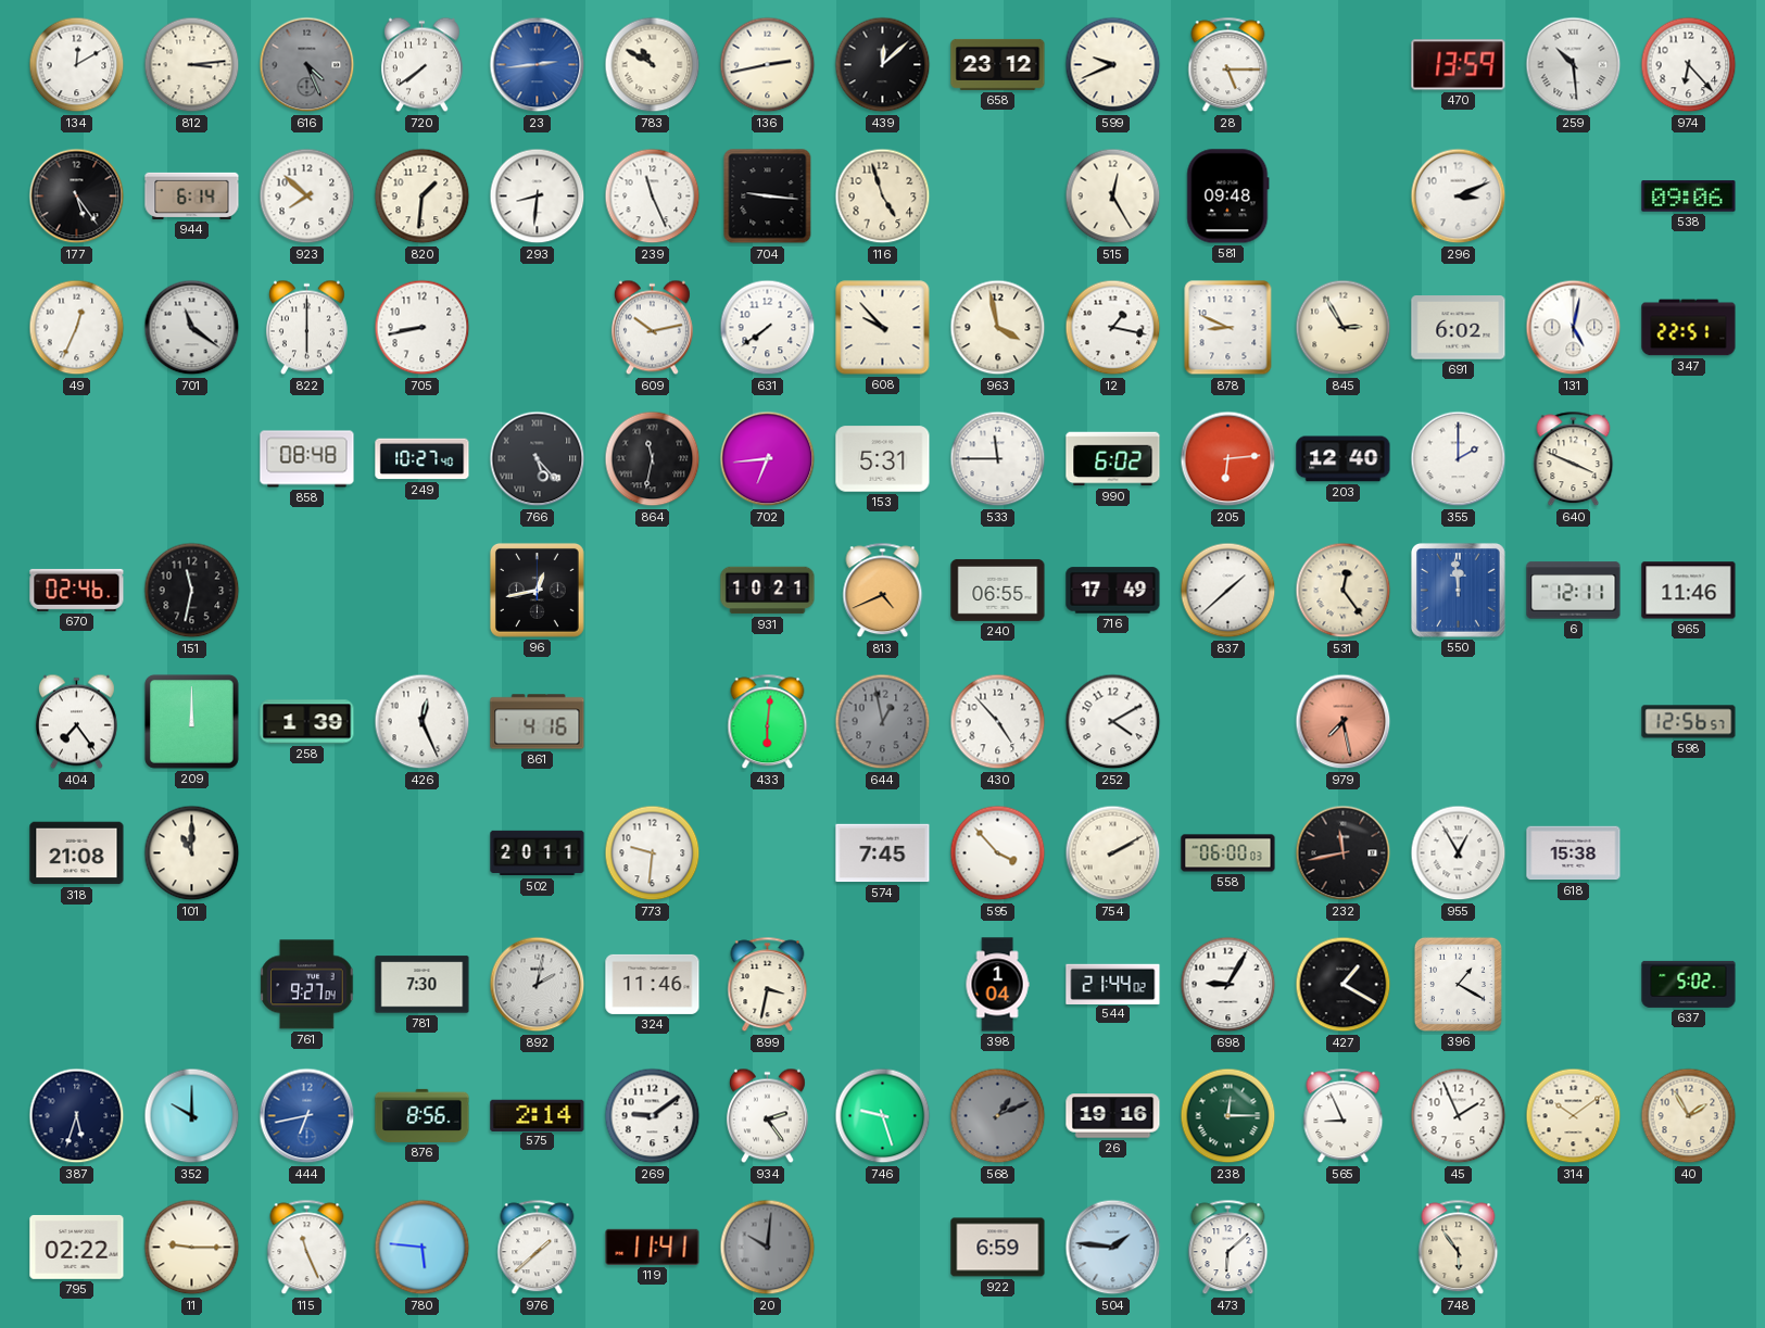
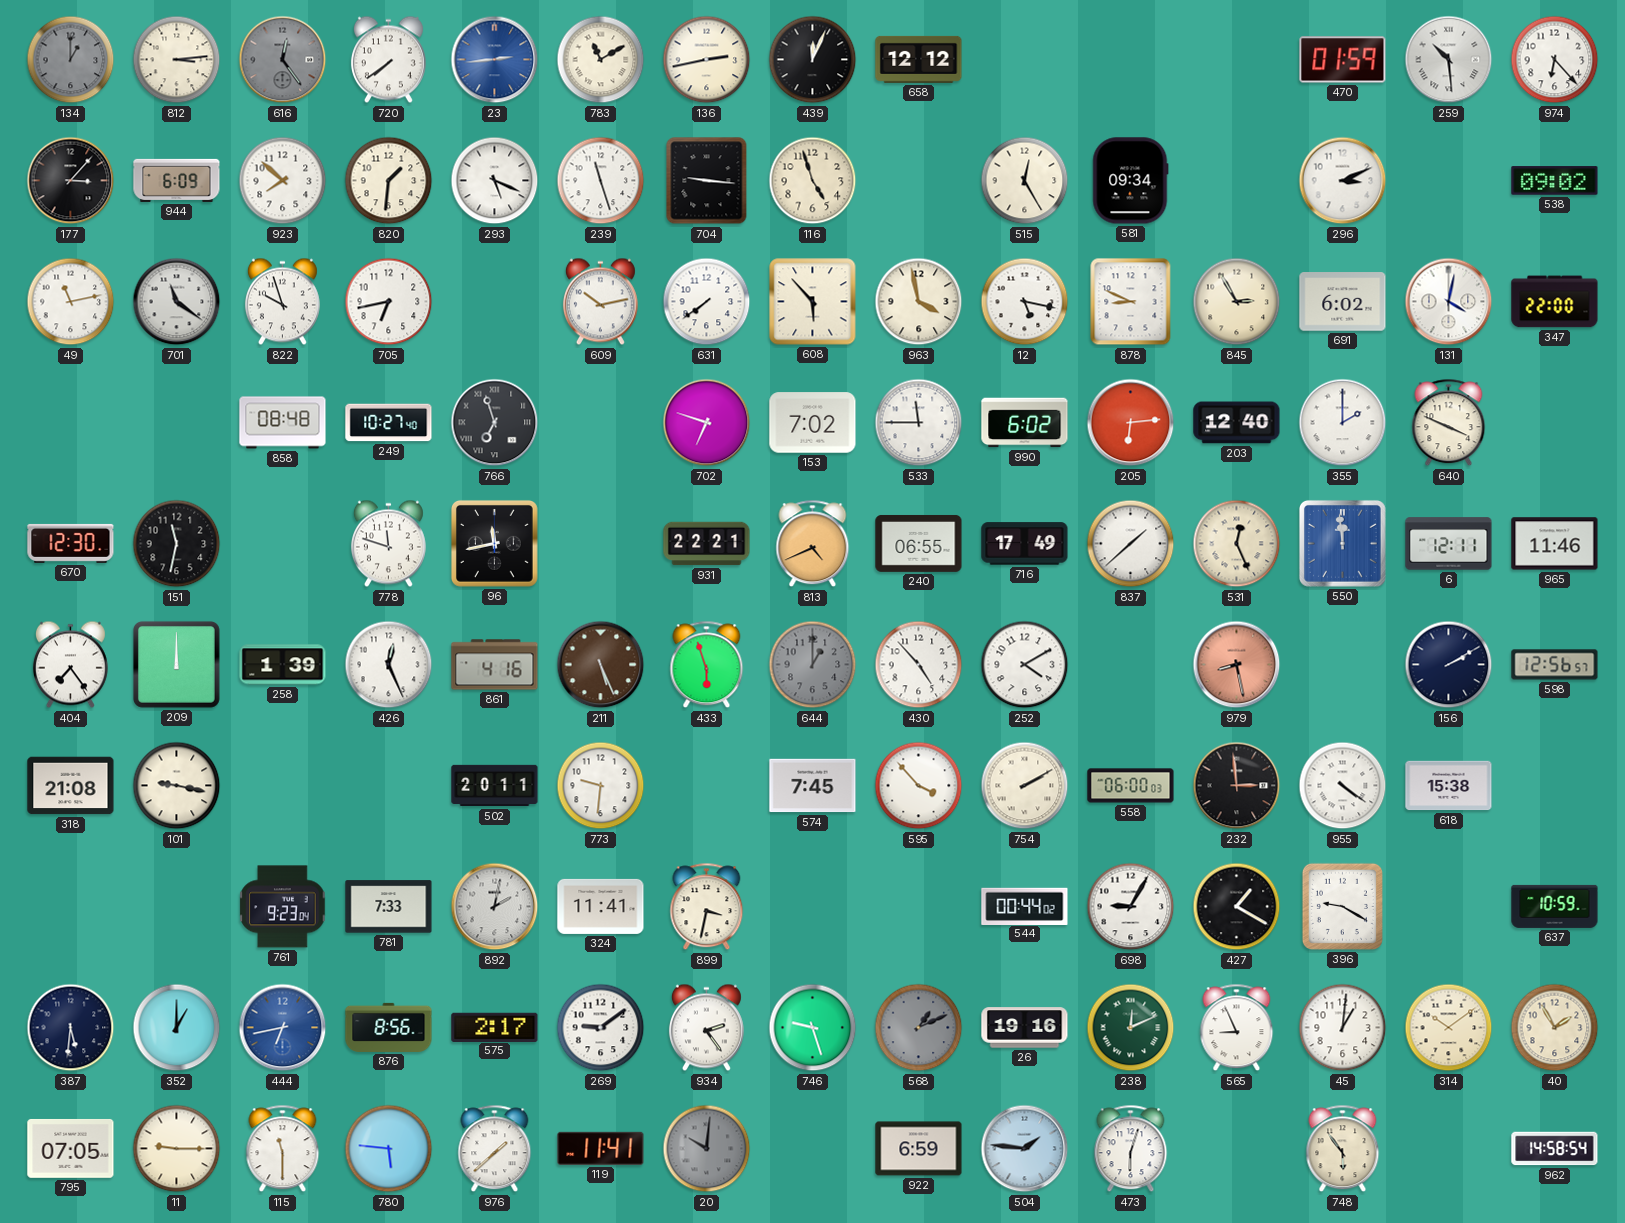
134: 12:10 -> 1:00 (71, 60)
134 dial: white -> grey (71, 60)
616: 4:26 -> 12:24 (283, 60)
783: 10:50 -> 11:10 (601, 60)
439: 12:08 -> 12:04 (813, 60)
658: 23:12 -> 12:12 (919, 59)
599: 9:41 -> none (1113, 65)
28: 5:15 -> none (1228, 65)
470: 13:59 -> 01:59 (1343, 60)
177: 5:24 -> 3:07 (71, 181)
944: 6:14 -> 6:09 (177, 180)
293: 8:31 -> 5:19 (495, 181)
239: 11:26 -> 11:27 (601, 181)
581: 09:48 -> 09:34 (1131, 181)
538: 09:06 -> 09:02 (1555, 181)
49: 12:34 -> 11:13 (71, 302)
822: 6:00 -> 9:57 (282, 302)
705: 8:43 -> 6:43 (389, 302)
608: 9:53 -> 5:53 (813, 302)
12: 1:17 -> 5:17 (1025, 302)
131: 5:02 -> 4:02 (1449, 302)
347: 22:51 -> 22:00 (1555, 302)
766: 5:23 -> 6:57 (495, 423)
864: 11:32 -> none (653, 459)
702: 6:44 -> 6:48 (707, 423)
153: 5:31 -> 7:02 (813, 423)
670: 02:46 -> 12:30 (71, 543)
778: none -> 11:48 (388, 544)
96: 12:43 -> 11:43 (494, 543)
931: 10:21 -> 22:21 (707, 544)
531: 12:24 -> 12:26 (1237, 544)
211: none -> 5:26 (601, 665)
433: 6:01 -> 5:57 (707, 665)
644: 12:58 -> 1:00 (813, 665)
979: 7:28 -> 8:28 (1237, 665)
156: none -> 2:10 (1449, 665)
101: 11:00 -> 9:17 (177, 786)
232: 11:43 -> 2:59 (1237, 786)
955: 12:55 -> 4:21 (1343, 786)
761: 9:27 -> 9:23 (283, 907)
781: 7:30 -> 7:33 (389, 907)
324: 11:46 -> 11:41 (601, 906)
398: 1:04 -> none (997, 985)
544: 21:44 -> 00:44 (1025, 906)
396: 1:20 -> 9:20 (1342, 906)
637: 5:02 -> 10:59 (1555, 906)
387: 5:33 -> 5:31 (71, 1028)
352: 10:00 -> 1:00 (177, 1028)
575: 2:14 -> 2:17 (495, 1027)
238: 12:15 -> 12:11 (1131, 1028)
45: 1:56 -> 1:01 (1343, 1028)
795: 02:22 -> 07:05 (71, 1148)
115: 11:26 -> 11:30 (283, 1149)
473: 6:08 -> 6:03 (1131, 1149)
962: none -> 14:58 (1555, 1149)
